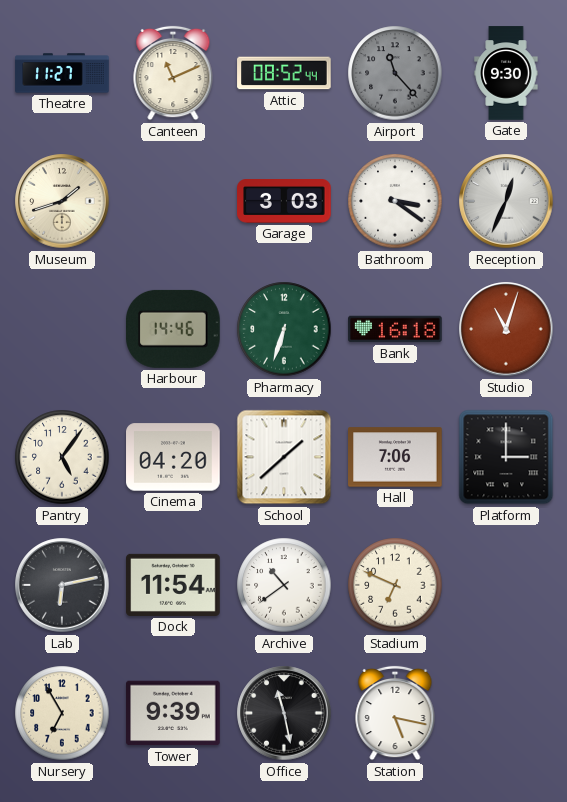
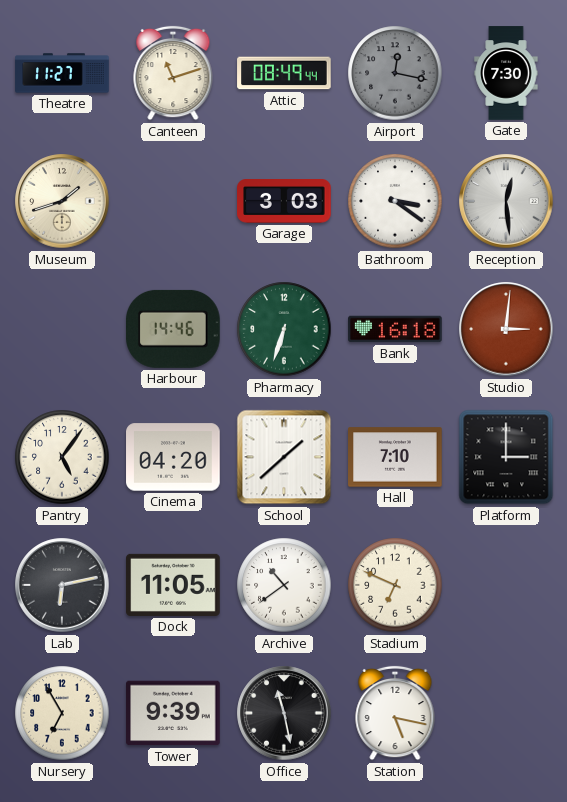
Canteen: 11:11 -> 11:12 (173, 73)
Attic: 08:52 -> 08:49 (284, 73)
Airport: 11:23 -> 12:17 (395, 73)
Gate: 9:30 -> 7:30 (506, 73)
Reception: 12:34 -> 12:29 (506, 201)
Studio: 11:03 -> 3:01 (506, 329)
Hall: 7:06 -> 7:10 (395, 457)
Dock: 11:54 -> 11:05 (173, 585)
